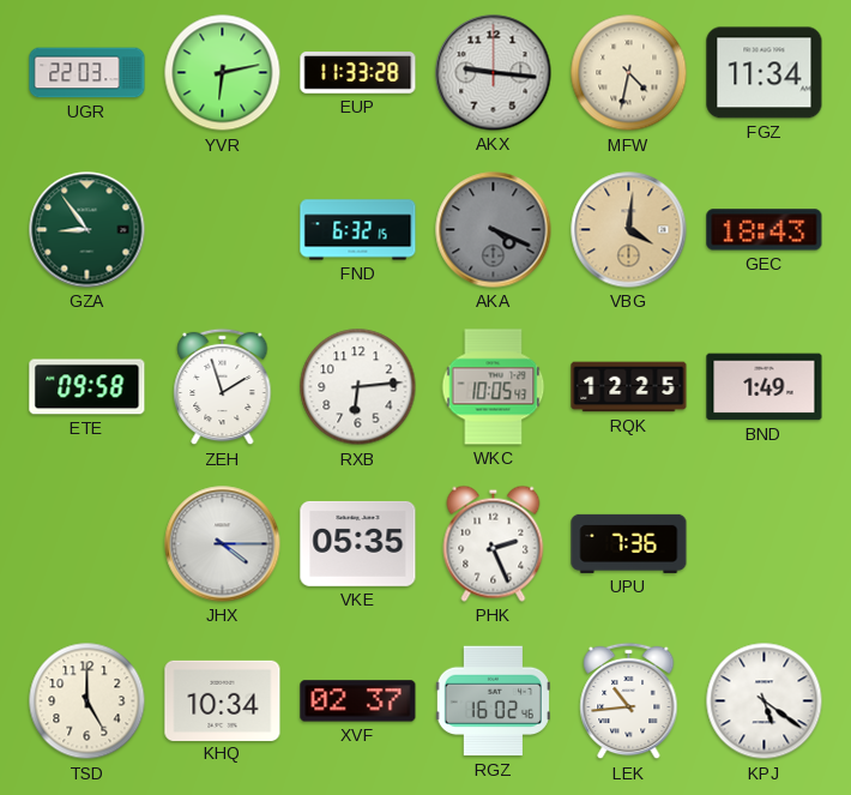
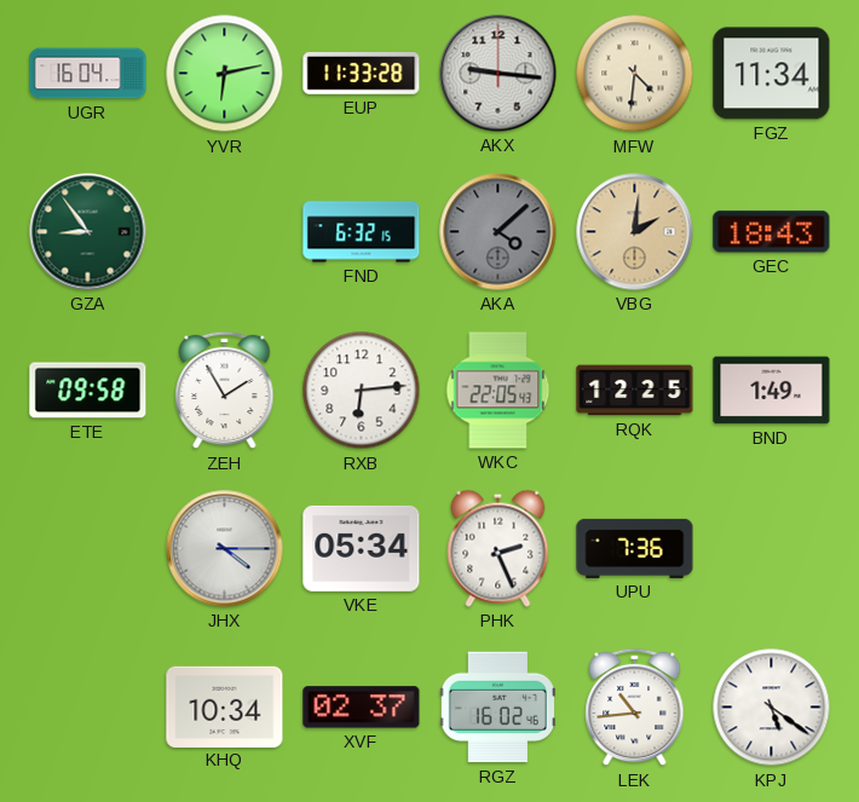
UGR: 22:03 -> 16:04 (88, 74)
MFW: 4:32 -> 4:31 (635, 74)
AKA: 4:19 -> 4:08 (498, 232)
VBG: 4:01 -> 2:01 (635, 232)
ZEH: 1:57 -> 1:55 (225, 391)
WKC: 10:05 -> 22:05 (498, 391)
VKE: 05:35 -> 05:34 (362, 548)
TSD: 5:00 -> none (87, 701)
